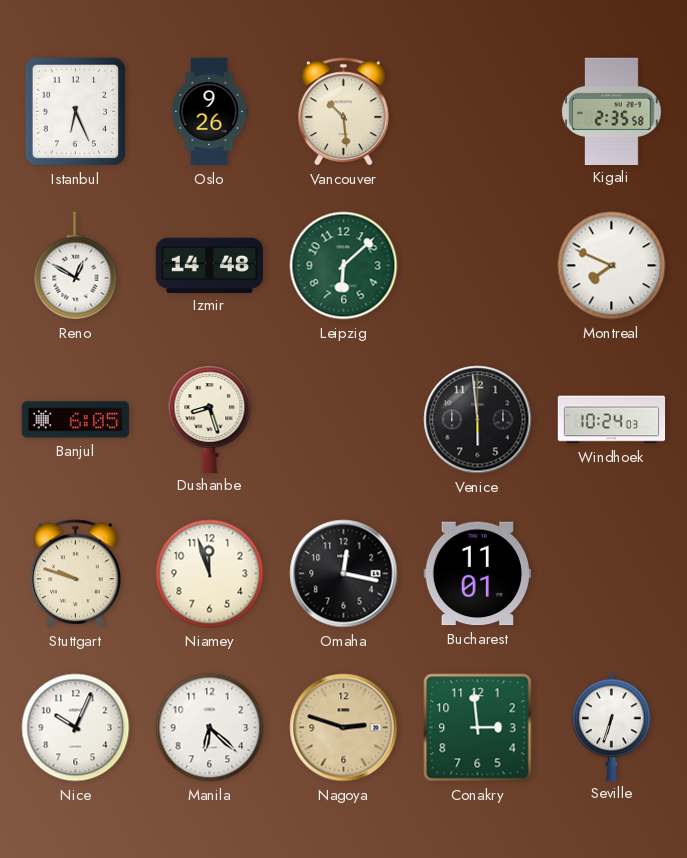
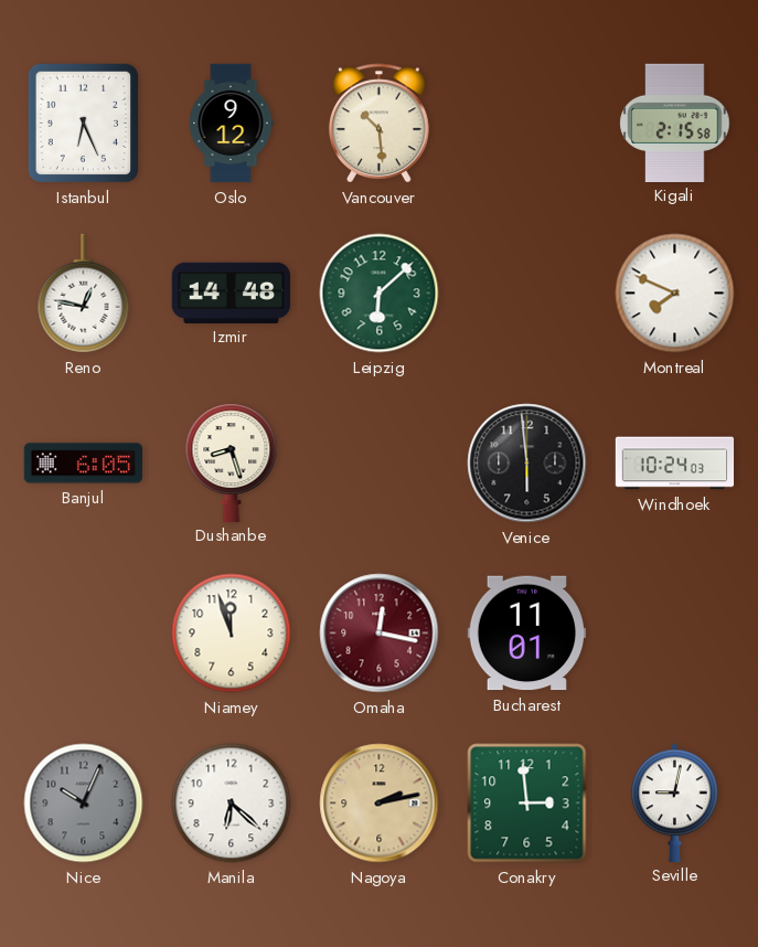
Oslo: 9:26 -> 9:12 (231, 124)
Kigali: 2:35 -> 2:15 (675, 123)
Reno: 12:50 -> 12:47 (84, 294)
Stuttgart: 9:48 -> none (76, 574)
Omaha dial: black -> burgundy (380, 634)
Nice dial: white -> grey (84, 804)
Nagoya: 2:48 -> 2:13 (380, 804)
Seville: 6:33 -> 9:02 (675, 802)
